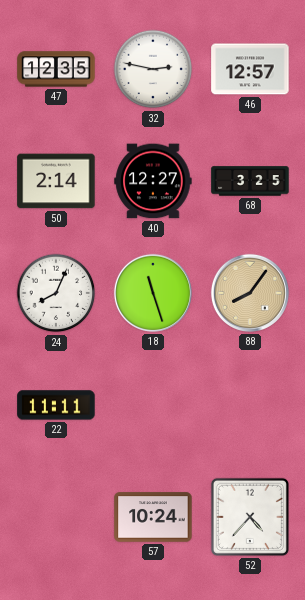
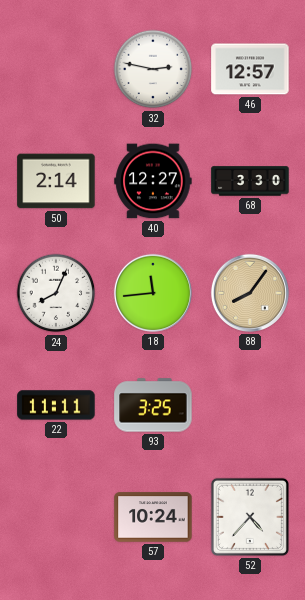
47: 12:35 -> none (56, 69)
68: 3:25 -> 3:30 (250, 181)
18: 11:27 -> 11:44 (153, 293)
93: none -> 3:25 (153, 405)
